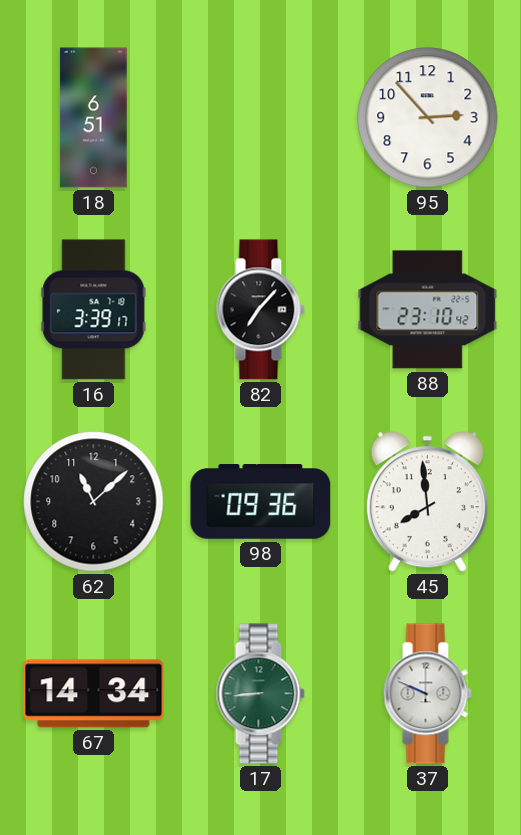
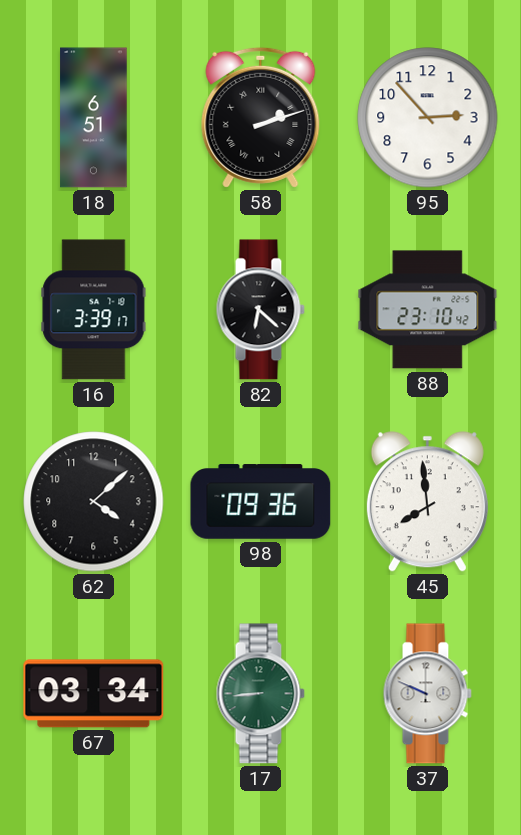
58: none -> 2:12 (261, 117)
82: 7:07 -> 6:22 (260, 310)
62: 11:08 -> 4:08 (94, 502)
67: 14:34 -> 03:34 (94, 694)
